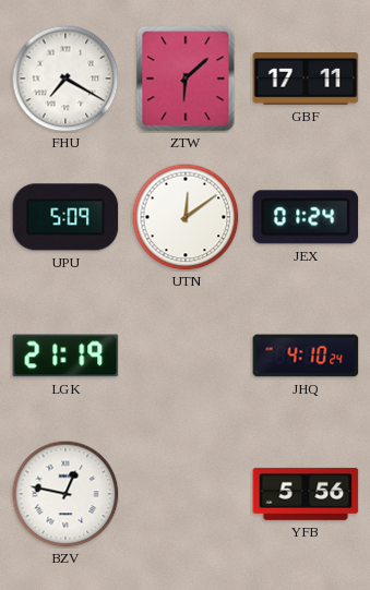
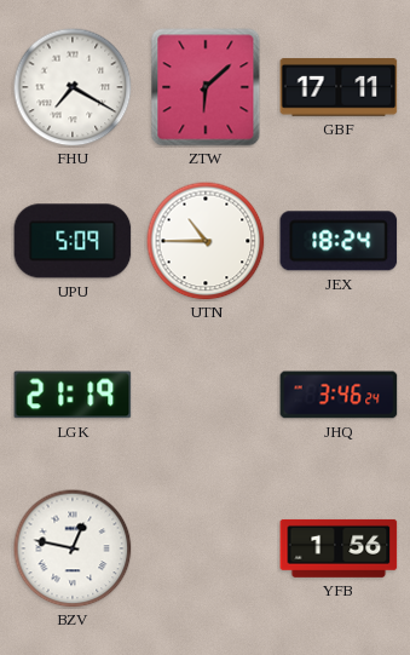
UTN: 12:09 -> 10:45 (206, 241)
JEX: 01:24 -> 18:24 (339, 241)
JHQ: 4:10 -> 3:46 (339, 395)
YFB: 5:56 -> 1:56 (339, 548)
